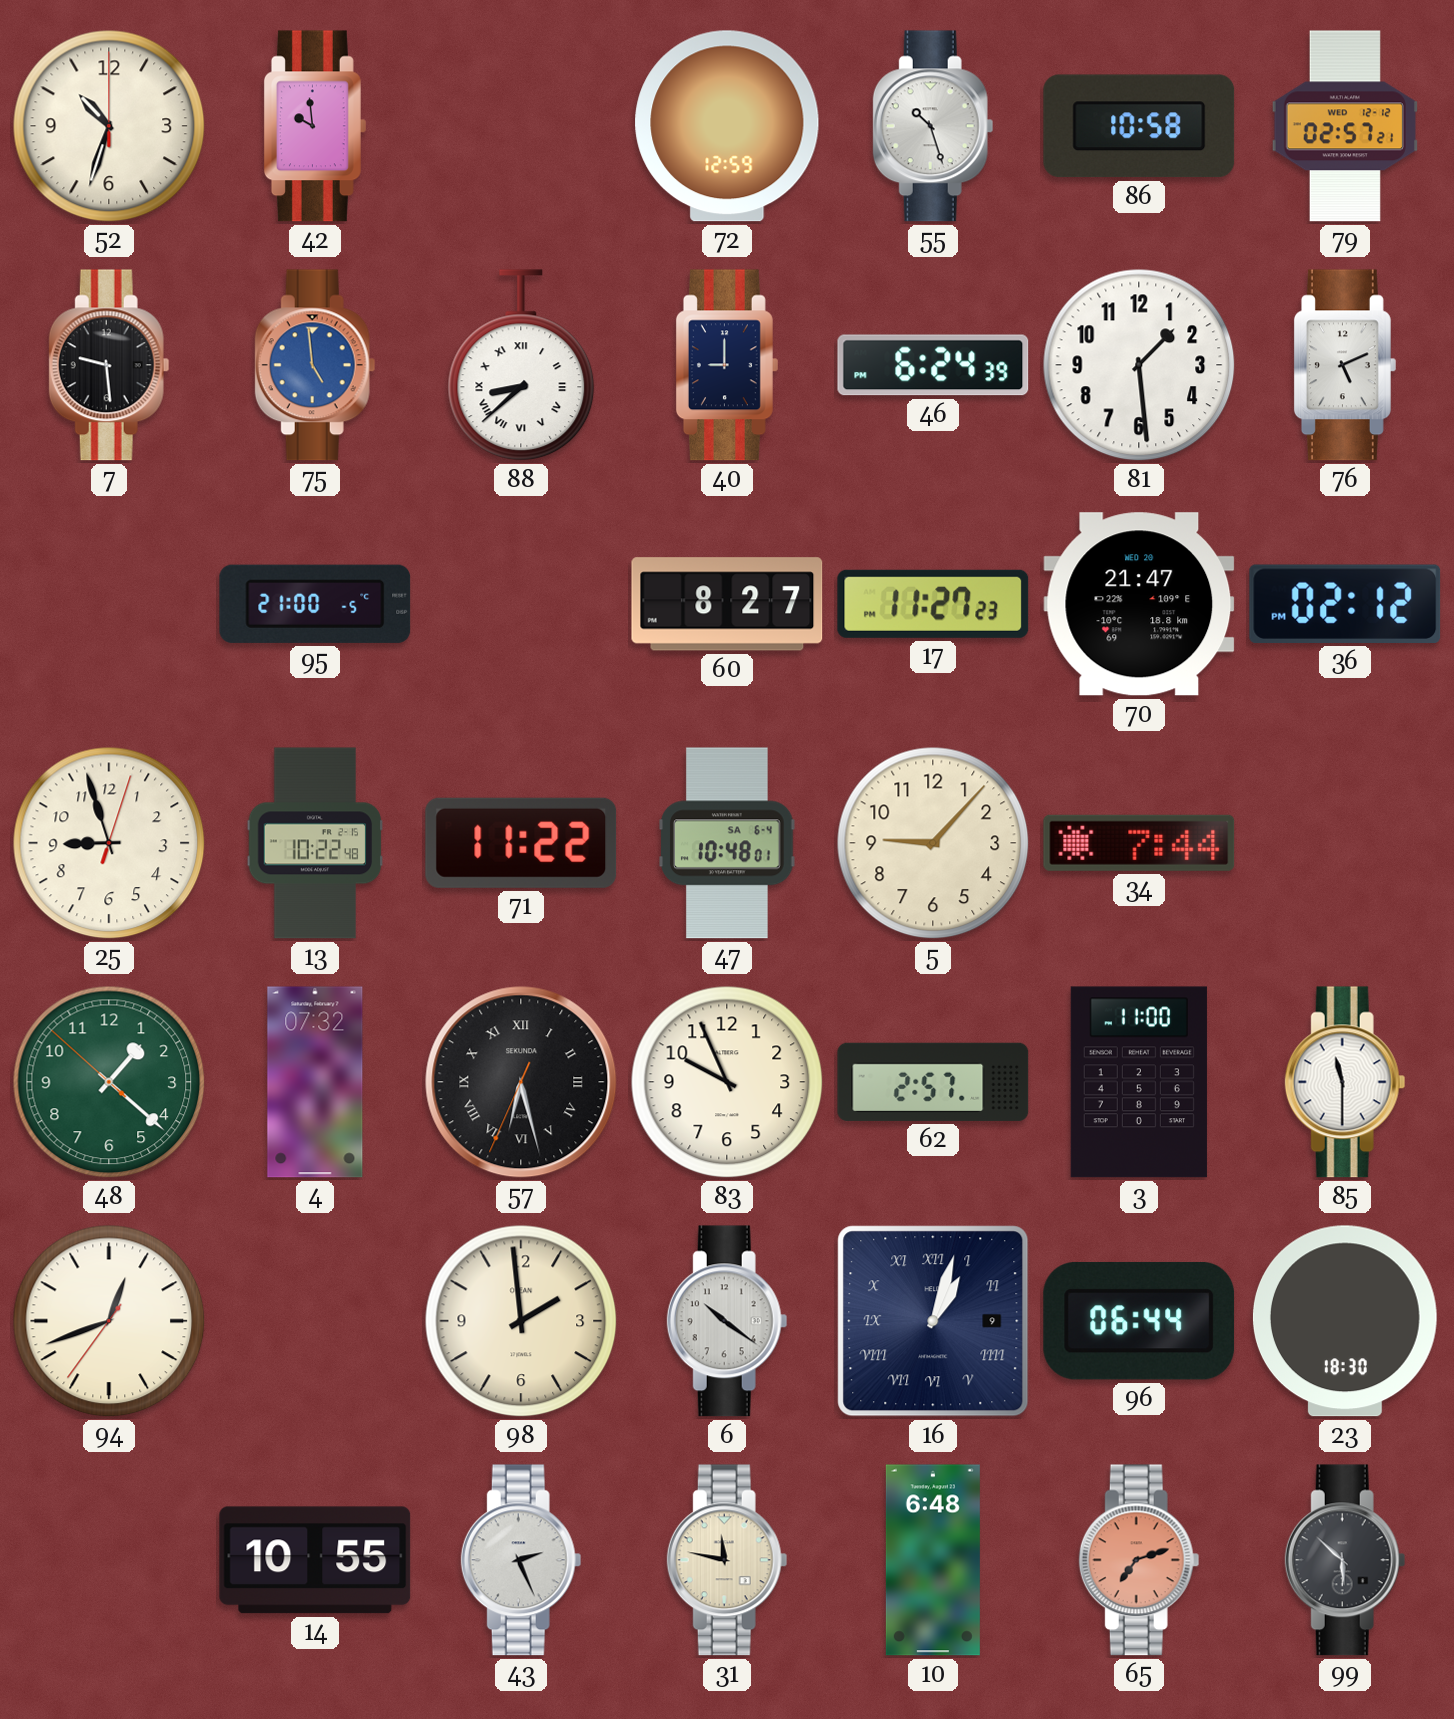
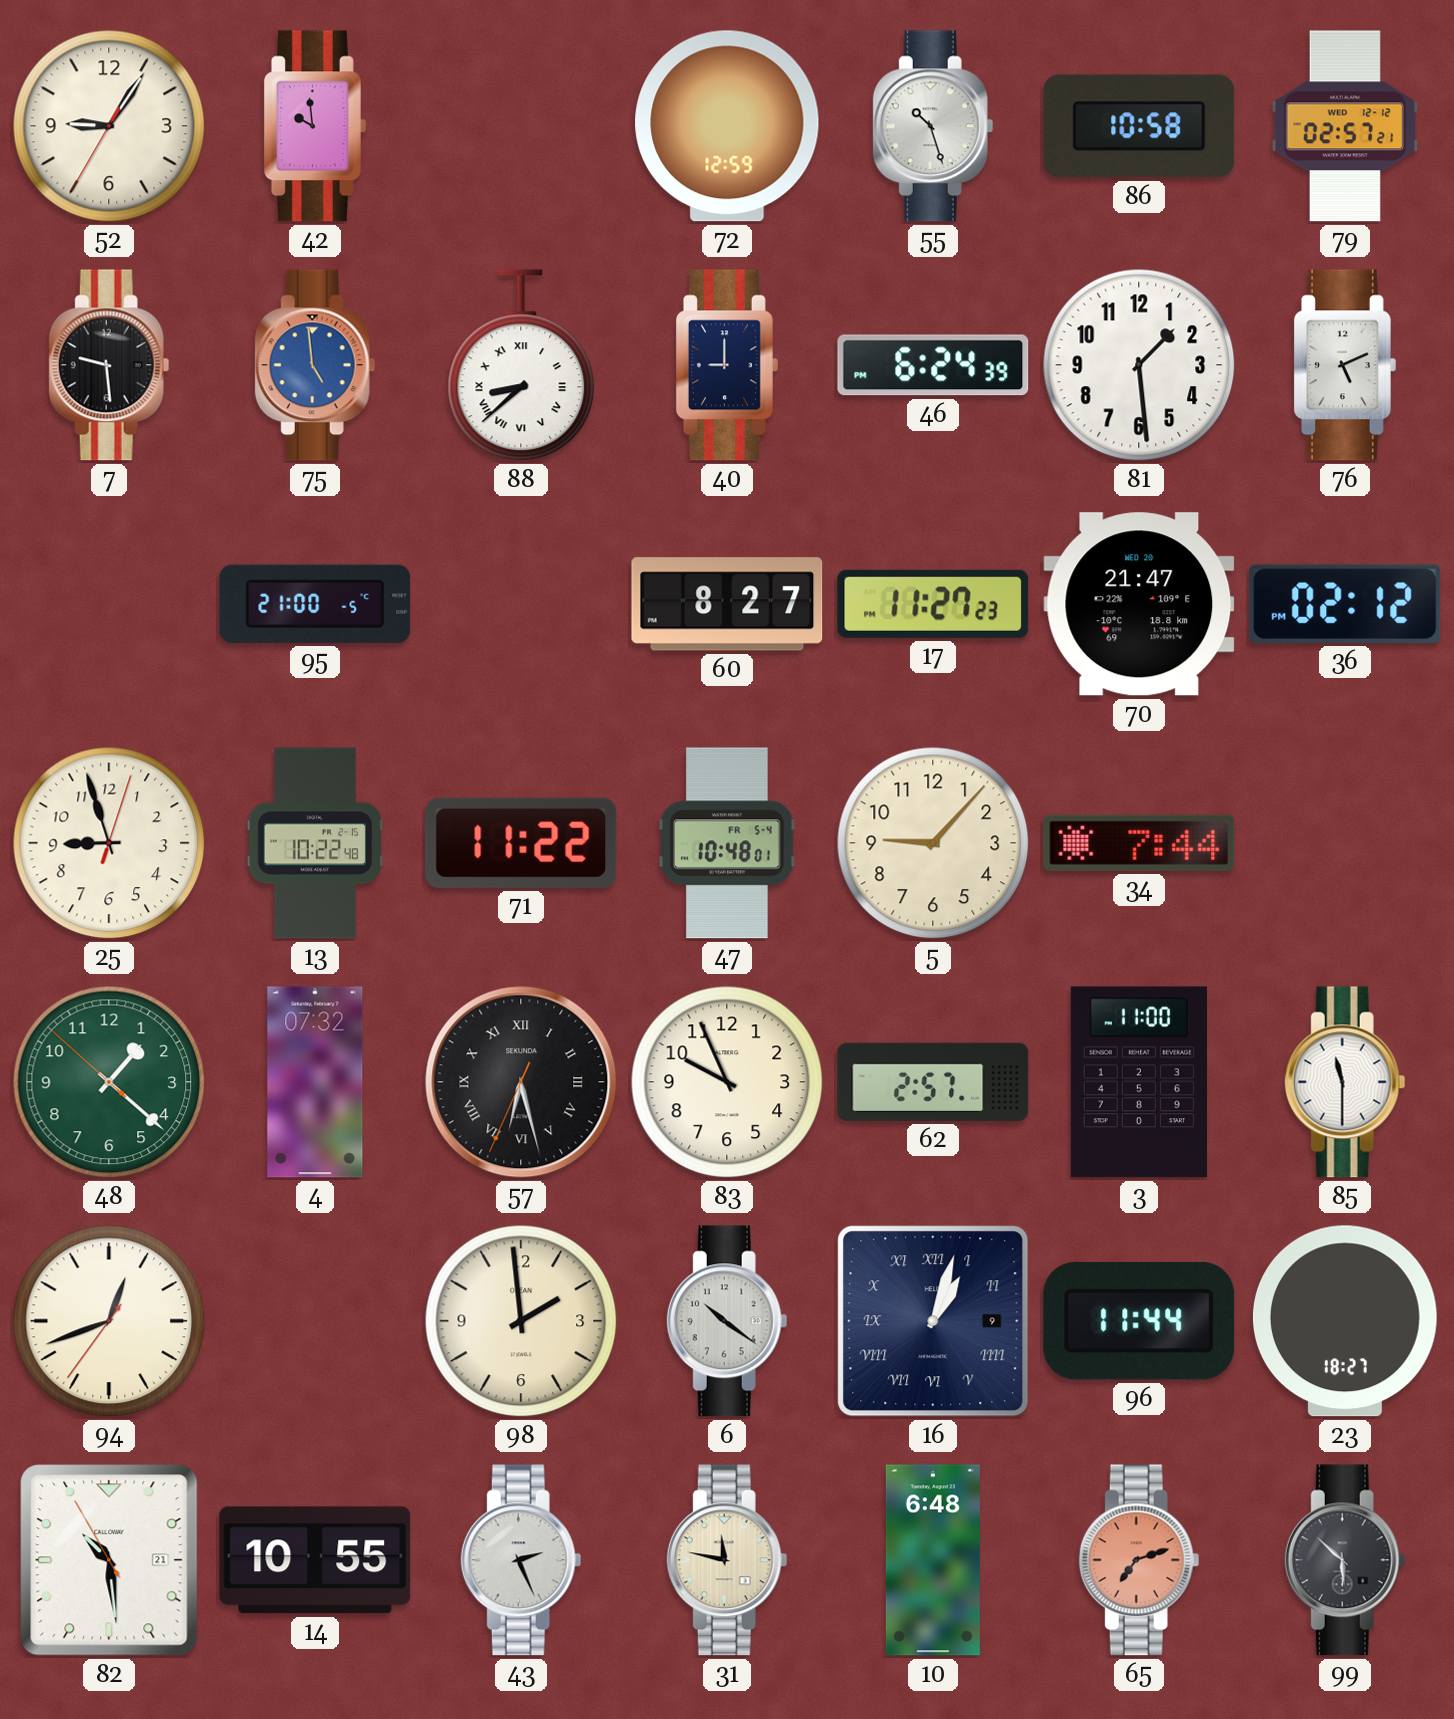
52: 10:33 -> 9:05 (109, 126)
47 date: SA 6-4 -> FR 5-4 (727, 843)
96: 06:44 -> 11:44 (1139, 1321)
23: 18:30 -> 18:27 (1345, 1321)
82: none -> 10:28 (109, 1560)
